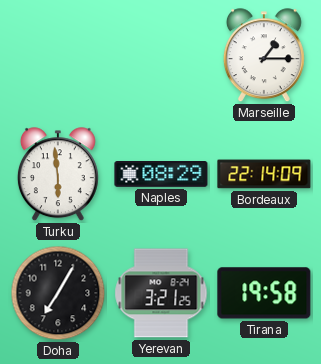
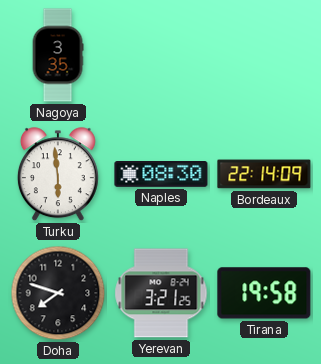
Nagoya: none -> 3:35 (58, 55)
Marseille: 1:15 -> none (264, 56)
Naples: 08:29 -> 08:30 (161, 175)
Doha: 7:05 -> 7:48 (58, 293)
